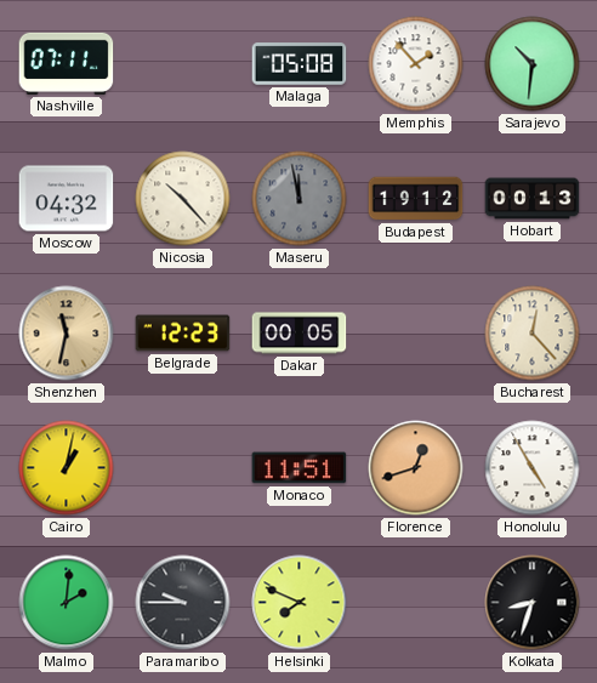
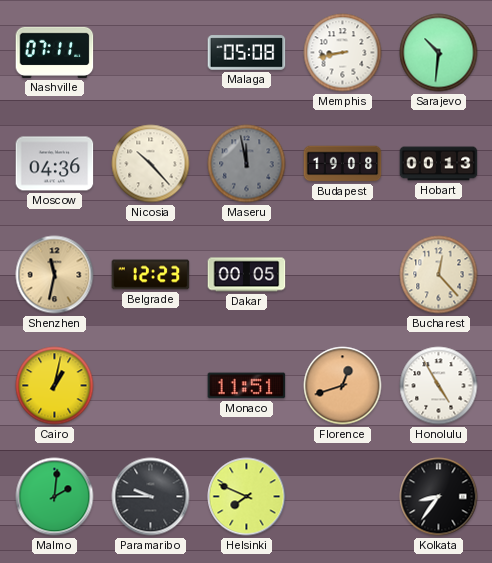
Memphis: 1:53 -> 8:43 (343, 53)
Moscow: 04:32 -> 04:36 (55, 164)
Budapest: 19:12 -> 19:08 (343, 164)
Kolkata: 8:33 -> 8:36 (439, 497)
